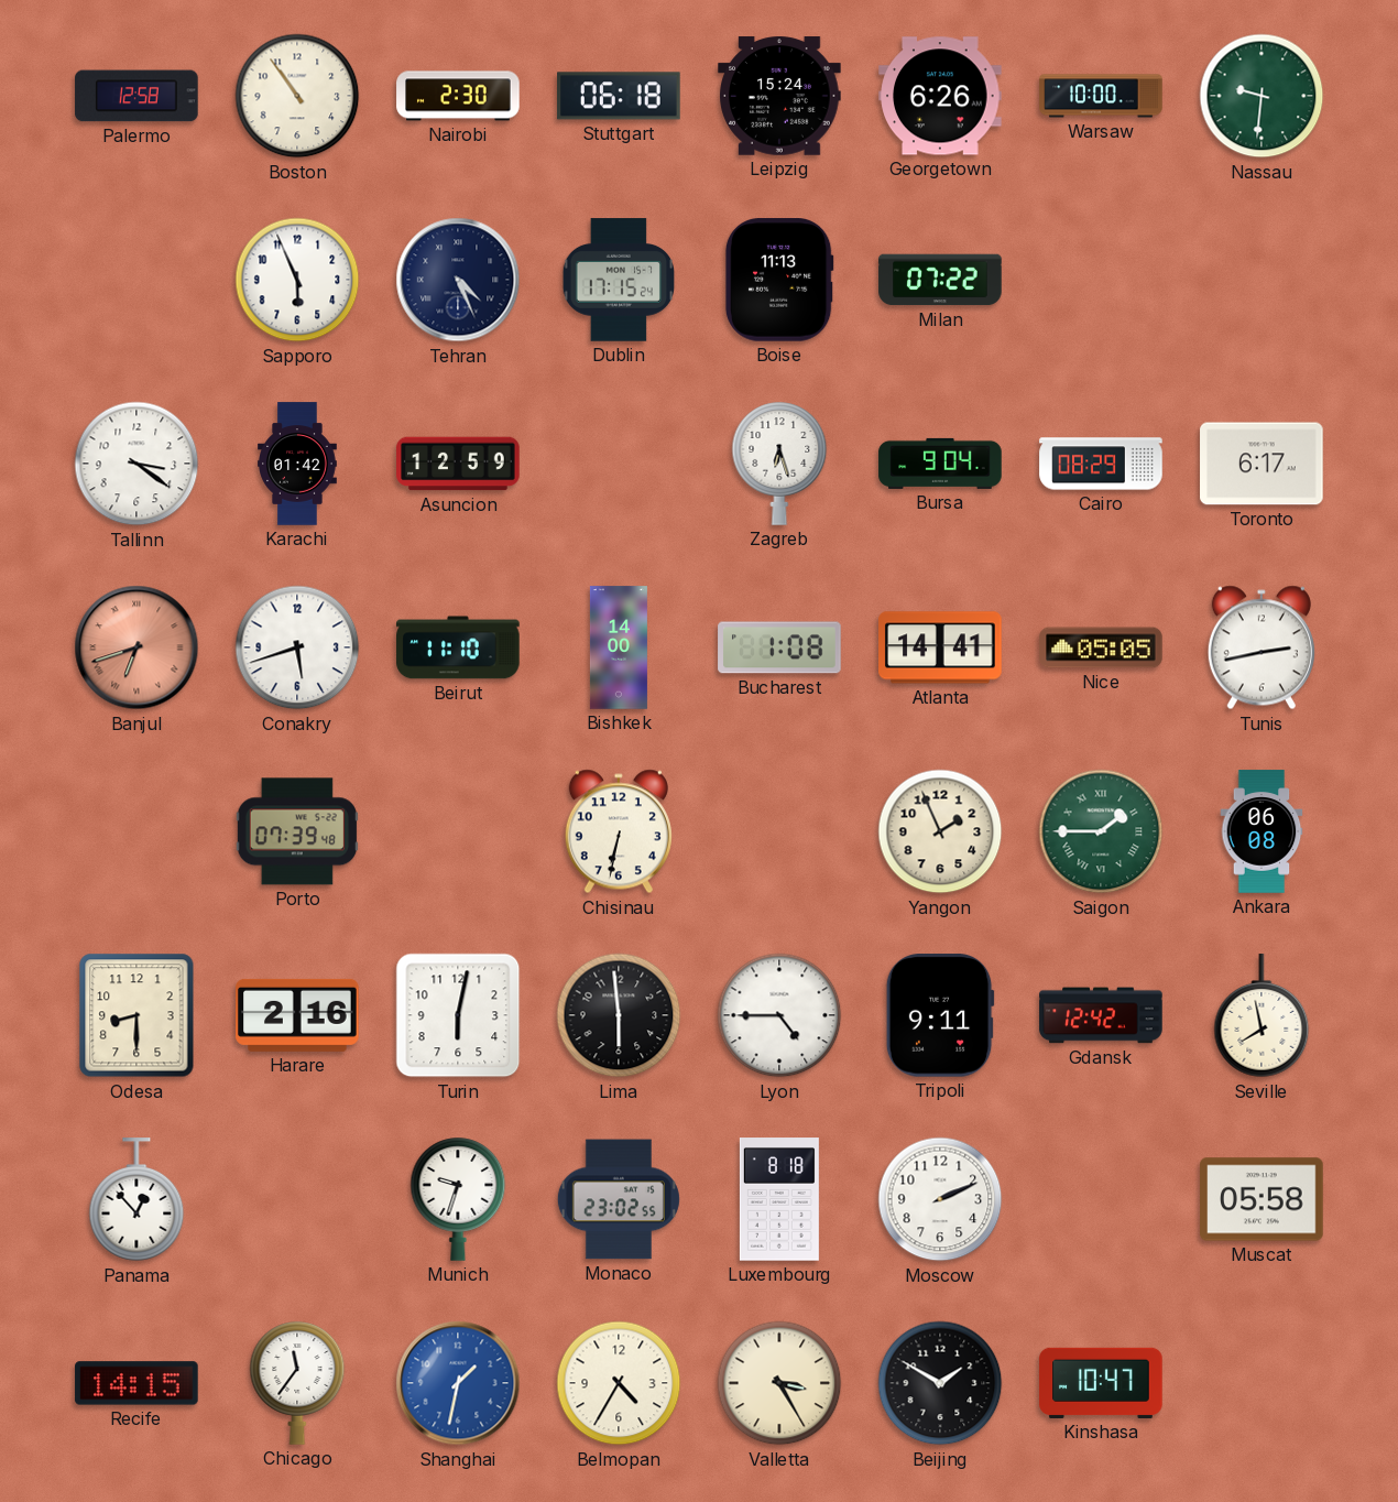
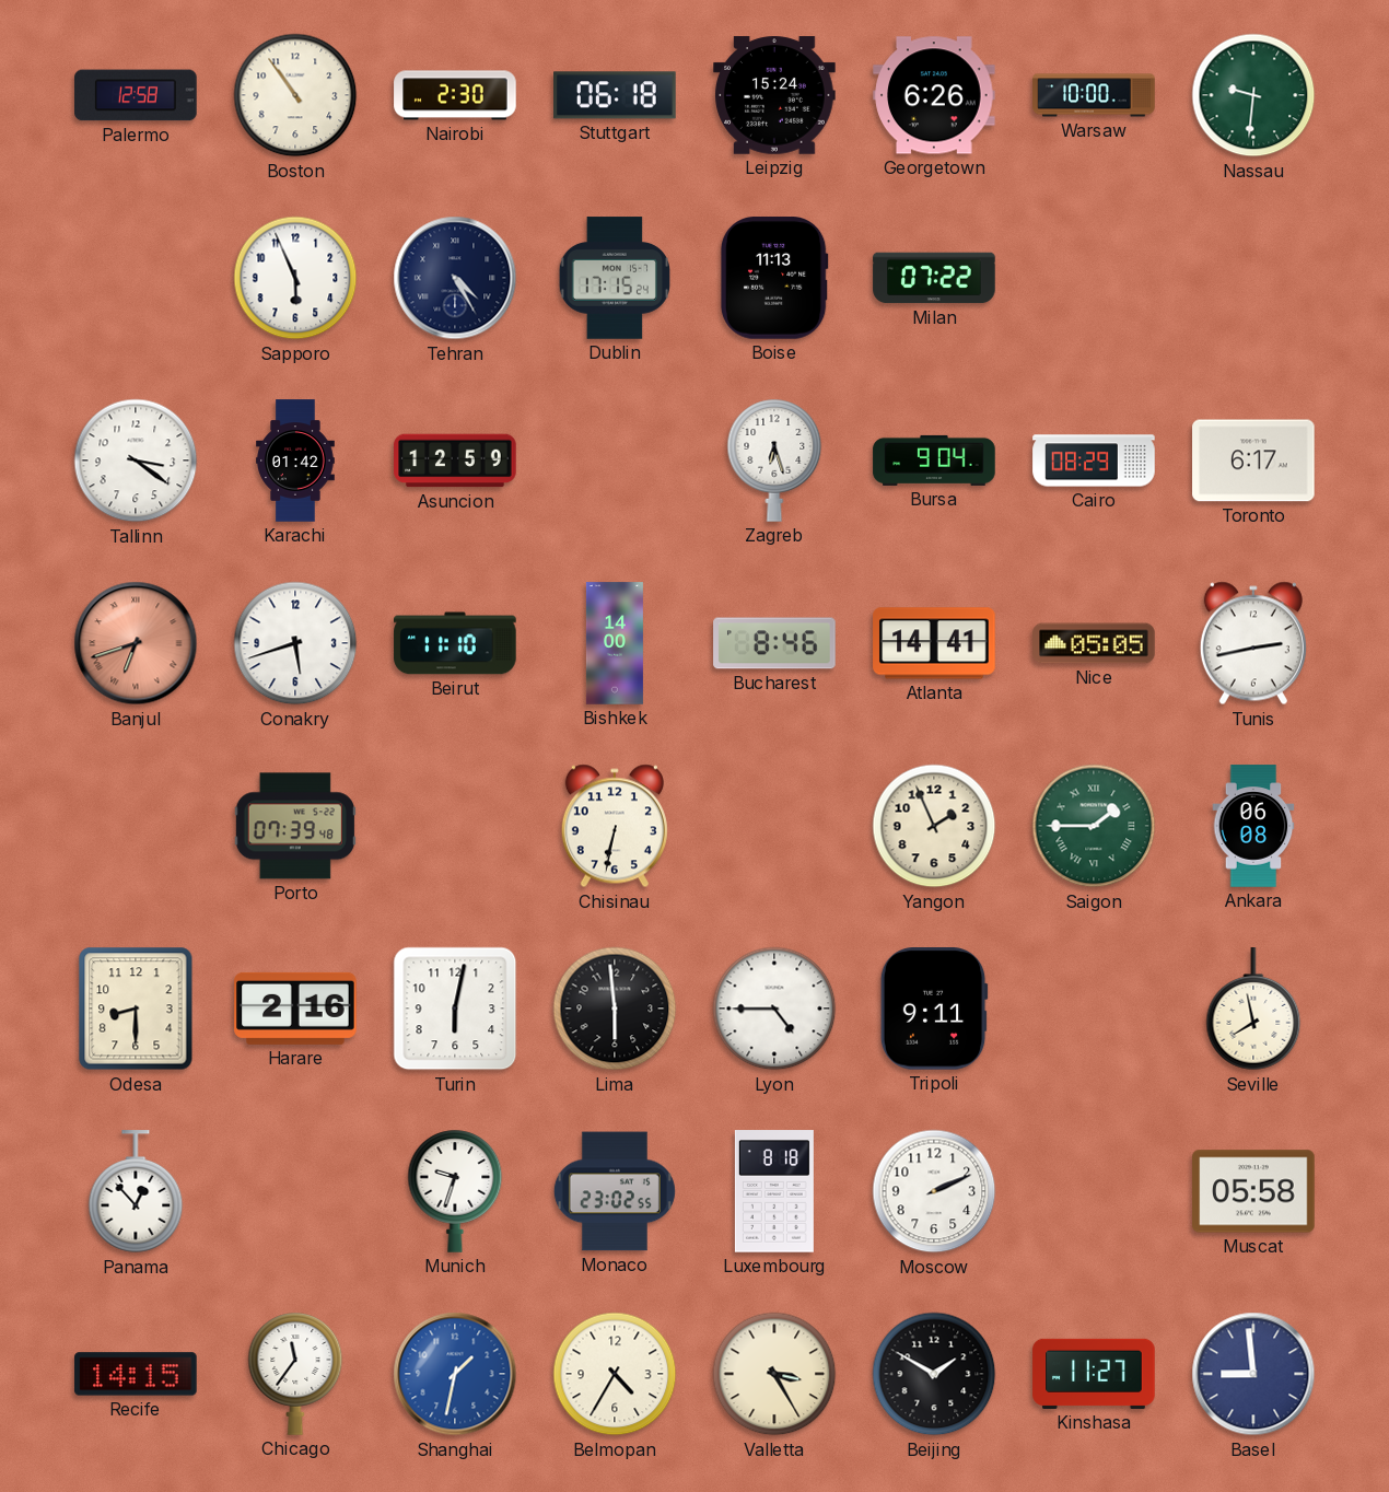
Tehran: 4:26 -> 4:25 (455, 278)
Bucharest: 1:08 -> 8:46 (774, 643)
Gdansk: 12:42 -> none (1101, 1015)
Kinshasa: 10:47 -> 11:27 (1094, 1374)
Basel: none -> 8:59 (1253, 1374)
